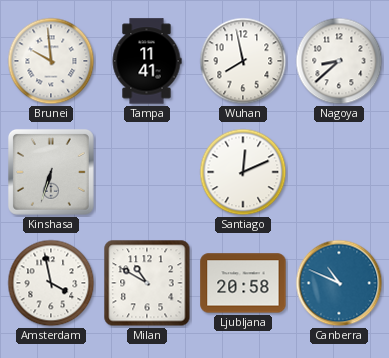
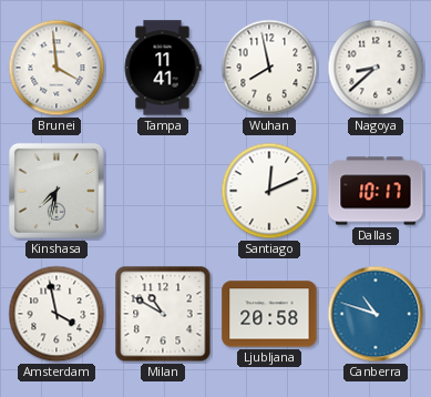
Brunei: 9:59 -> 3:59 (57, 68)
Kinshasa: 6:33 -> 7:32 (57, 191)
Dallas: none -> 10:17 (376, 191)
Canberra: 10:49 -> 10:48 (376, 314)
